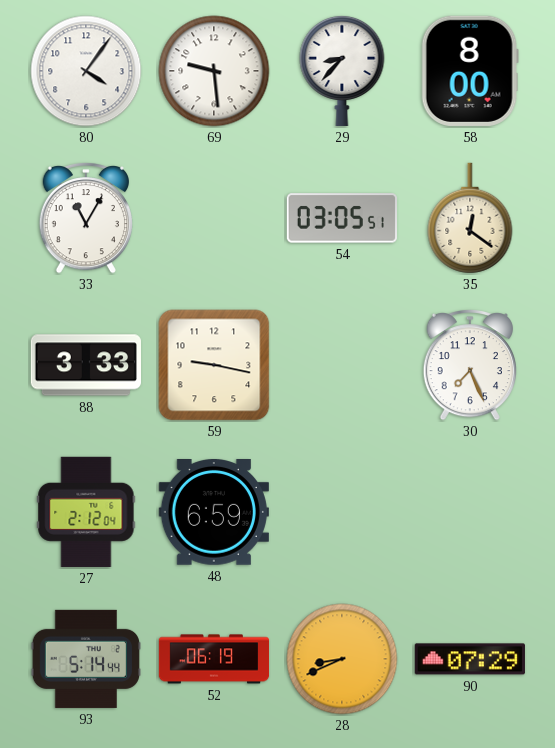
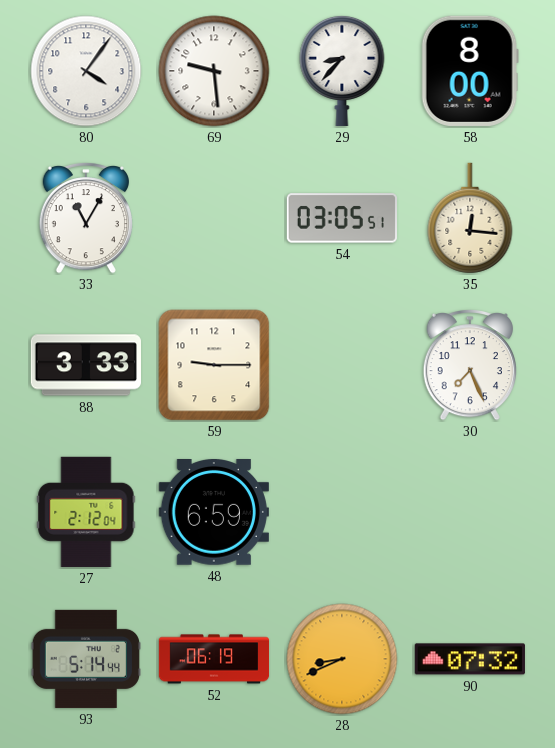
35: 12:21 -> 12:16 (470, 218)
59: 9:17 -> 9:15 (214, 365)
90: 07:29 -> 07:32 (470, 659)
